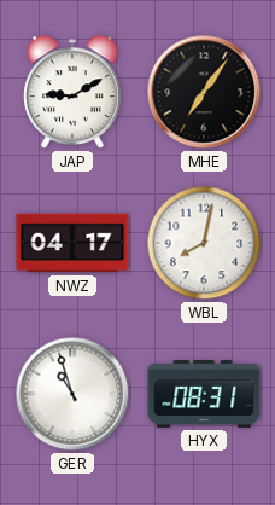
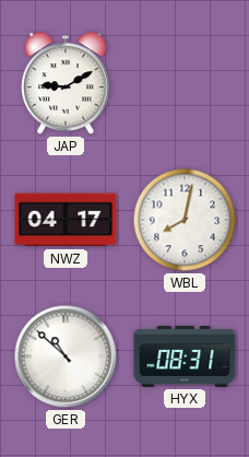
MHE: 7:06 -> none (204, 92)
GER: 10:57 -> 10:52 (66, 356)
